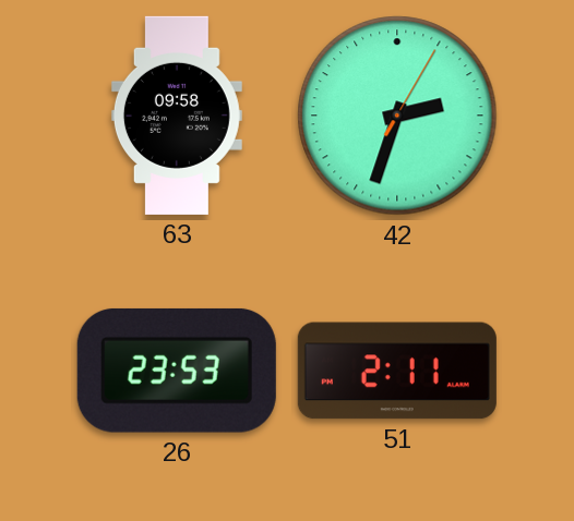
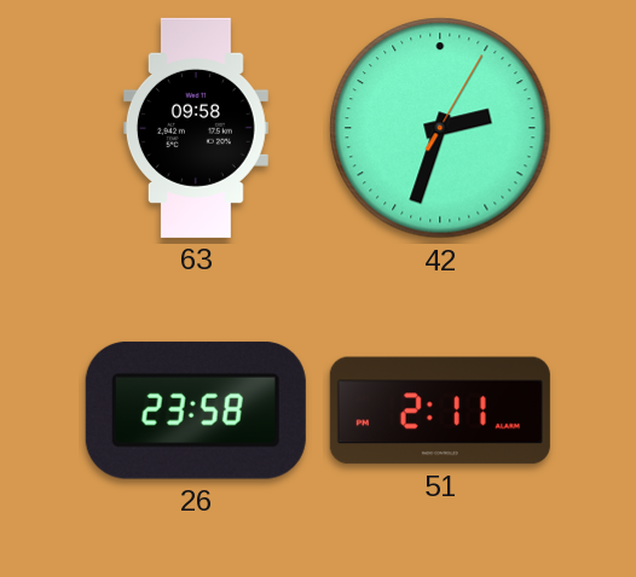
26: 23:53 -> 23:58 (196, 410)
